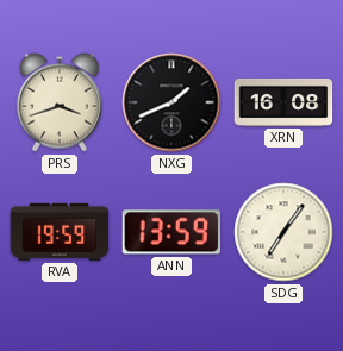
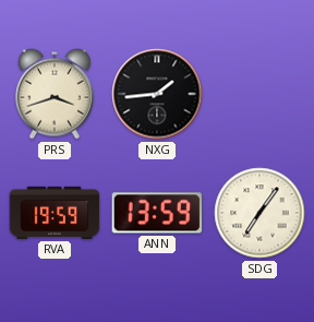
NXG: 1:41 -> 1:44 (157, 94)
XRN: 16:08 -> none (283, 102)
